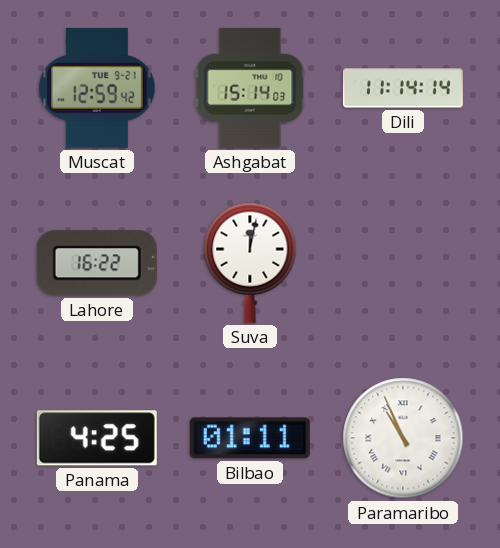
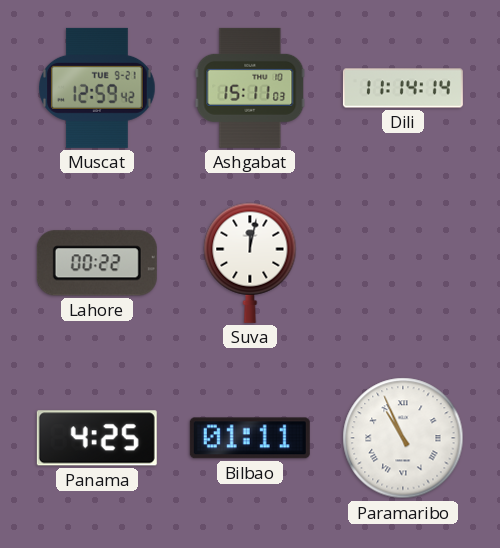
Ashgabat: 15:14 -> 15:11 (250, 88)
Lahore: 16:22 -> 00:22 (97, 263)
